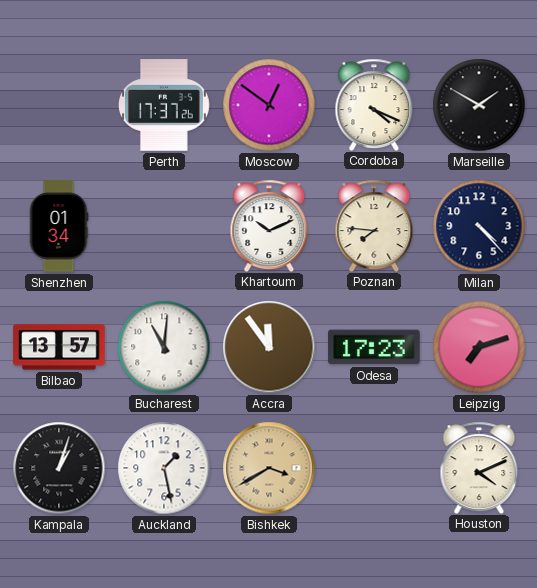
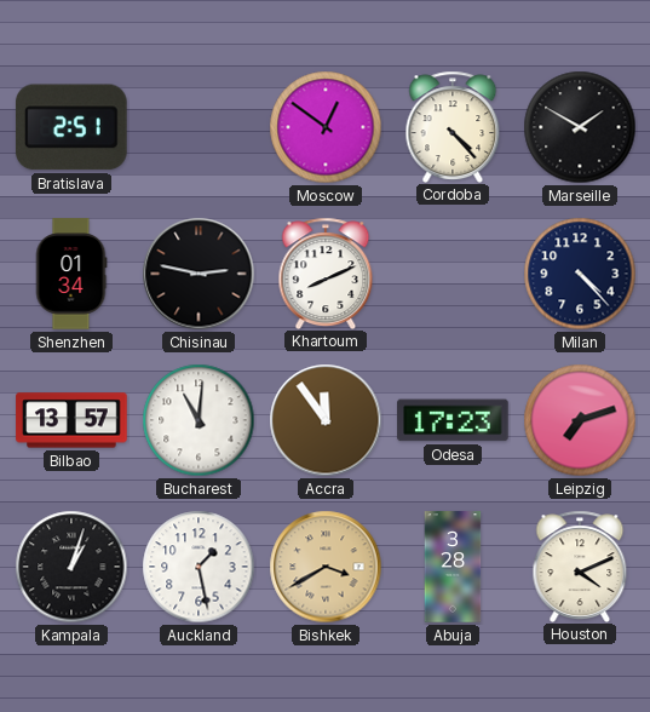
Bratislava: none -> 2:51 (71, 127)
Perth: 17:37 -> none (164, 105)
Cordoba: 4:19 -> 4:23 (453, 126)
Chisinau: none -> 2:47 (199, 274)
Khartoum: 10:11 -> 8:11 (326, 272)
Poznan: 7:46 -> none (374, 225)
Abuja: none -> 3:28 (453, 567)
